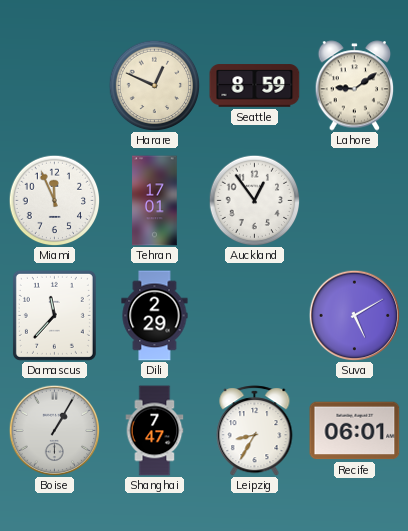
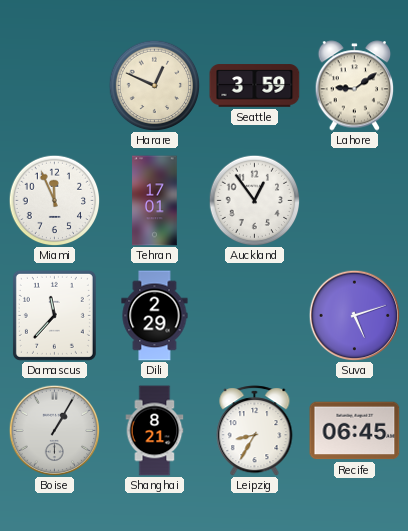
Seattle: 8:59 -> 3:59 (255, 86)
Suva: 5:10 -> 5:12 (354, 315)
Shanghai: 7:47 -> 8:21 (155, 431)
Recife: 06:01 -> 06:45 (355, 431)
